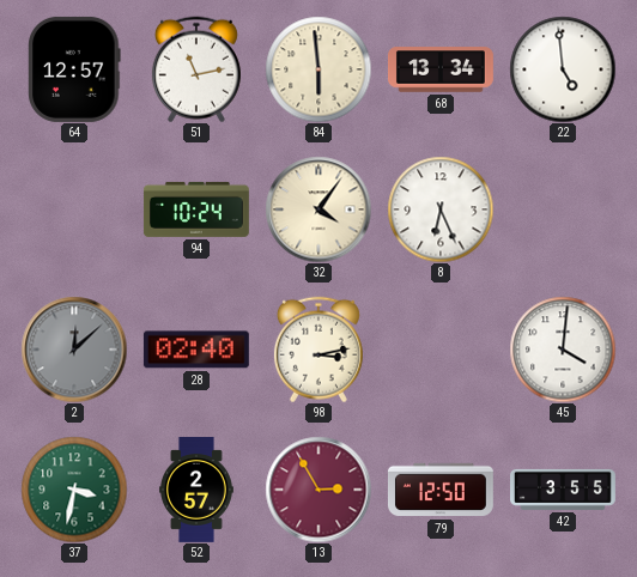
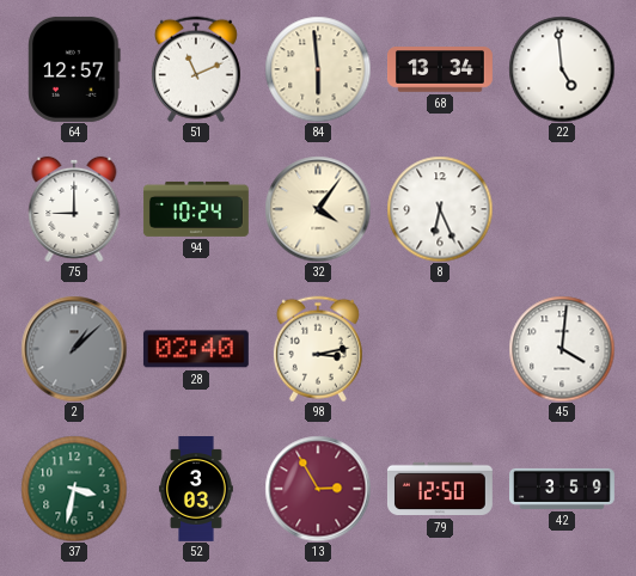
51: 11:13 -> 11:11 (196, 69)
75: none -> 9:00 (74, 209)
2: 12:08 -> 1:08 (74, 349)
52: 2:57 -> 3:03 (197, 490)
42: 3:55 -> 3:59 (563, 489)
